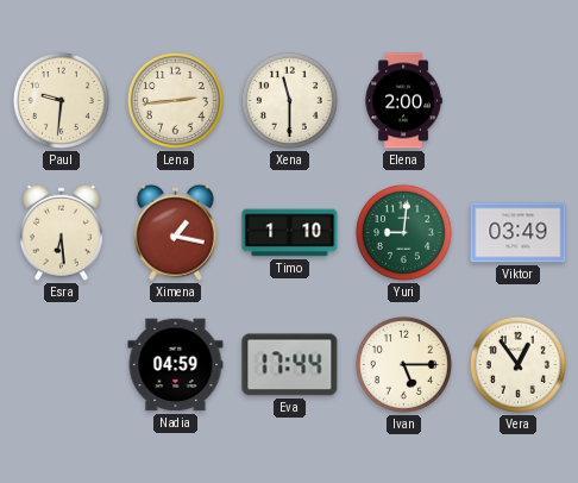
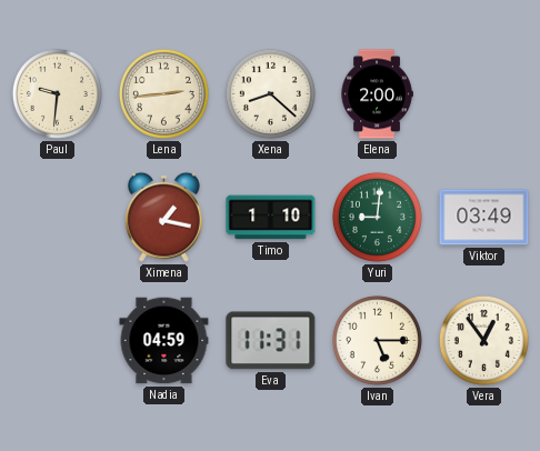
Xena: 11:30 -> 8:22 (270, 93)
Esra: 6:29 -> none (61, 232)
Eva: 17:44 -> 11:31 (271, 341)
